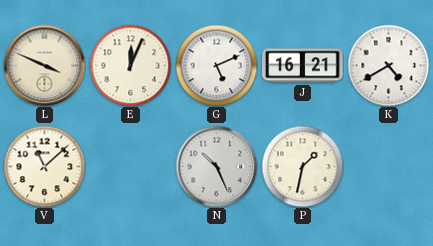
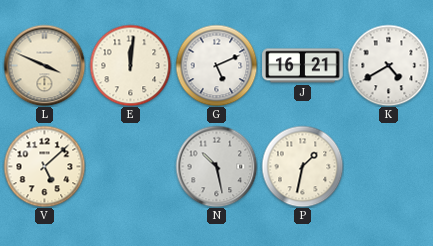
E: 12:04 -> 12:01 (130, 65)
V: 11:08 -> 5:08 (44, 166)
N: 10:26 -> 10:28 (216, 166)
